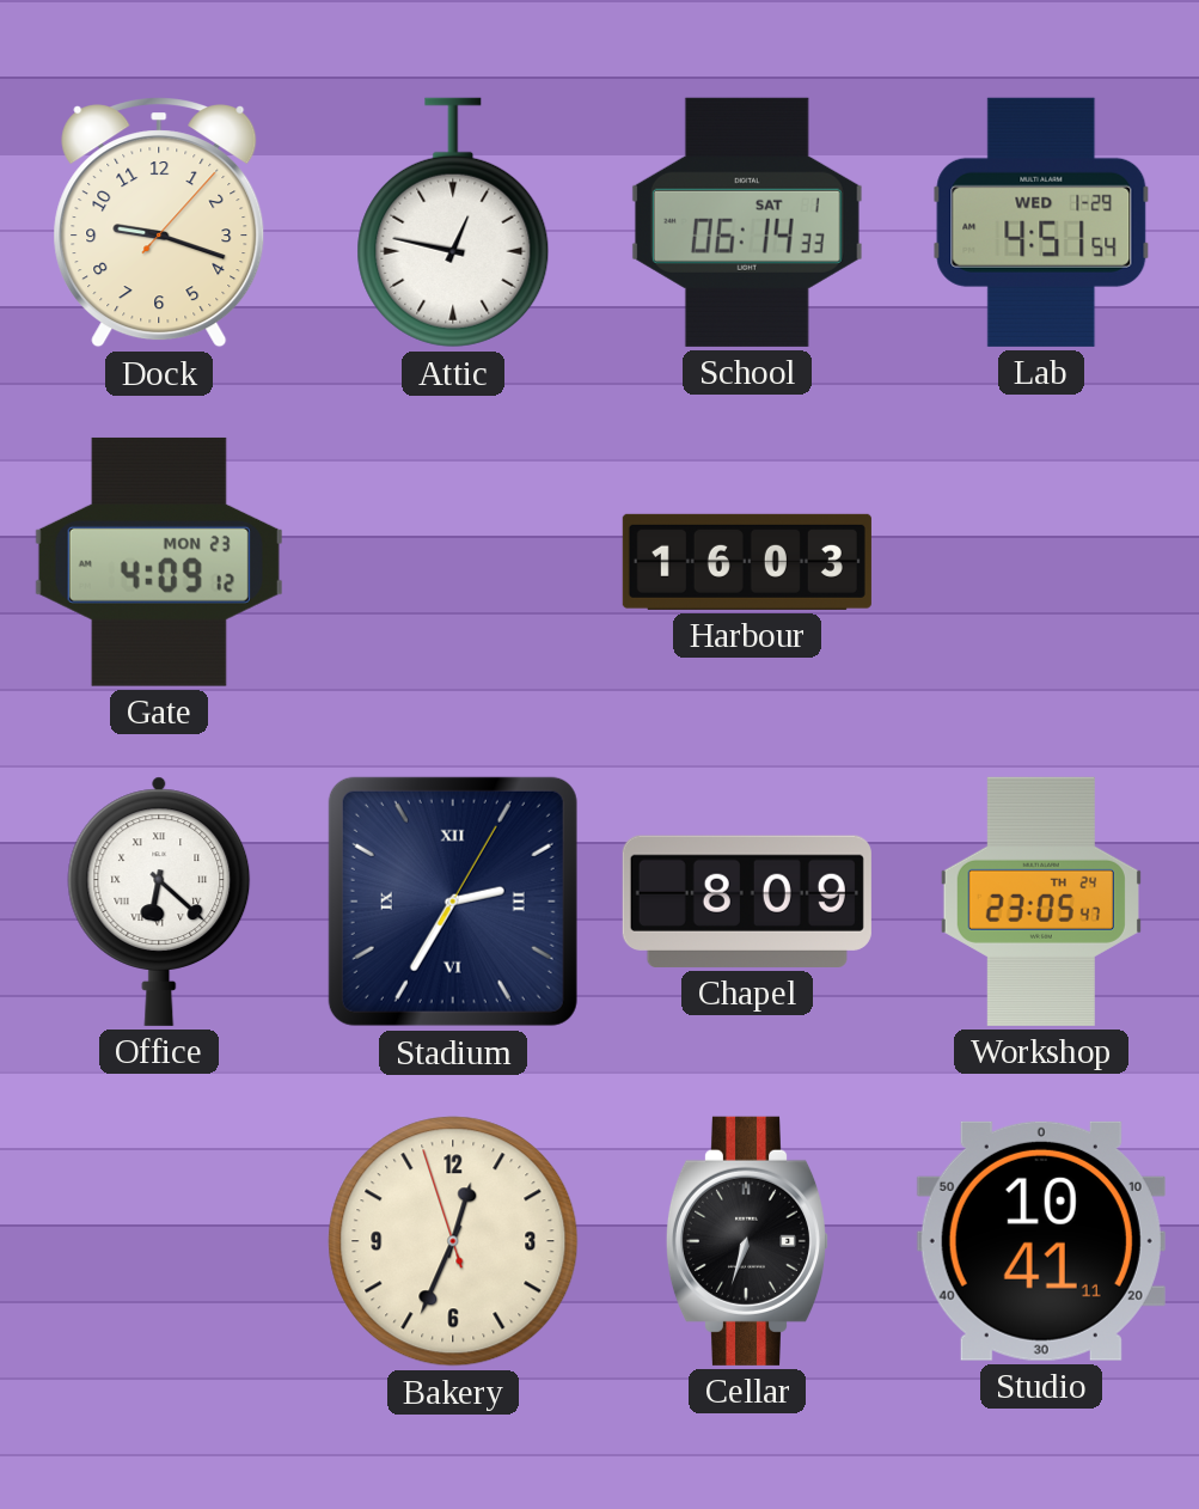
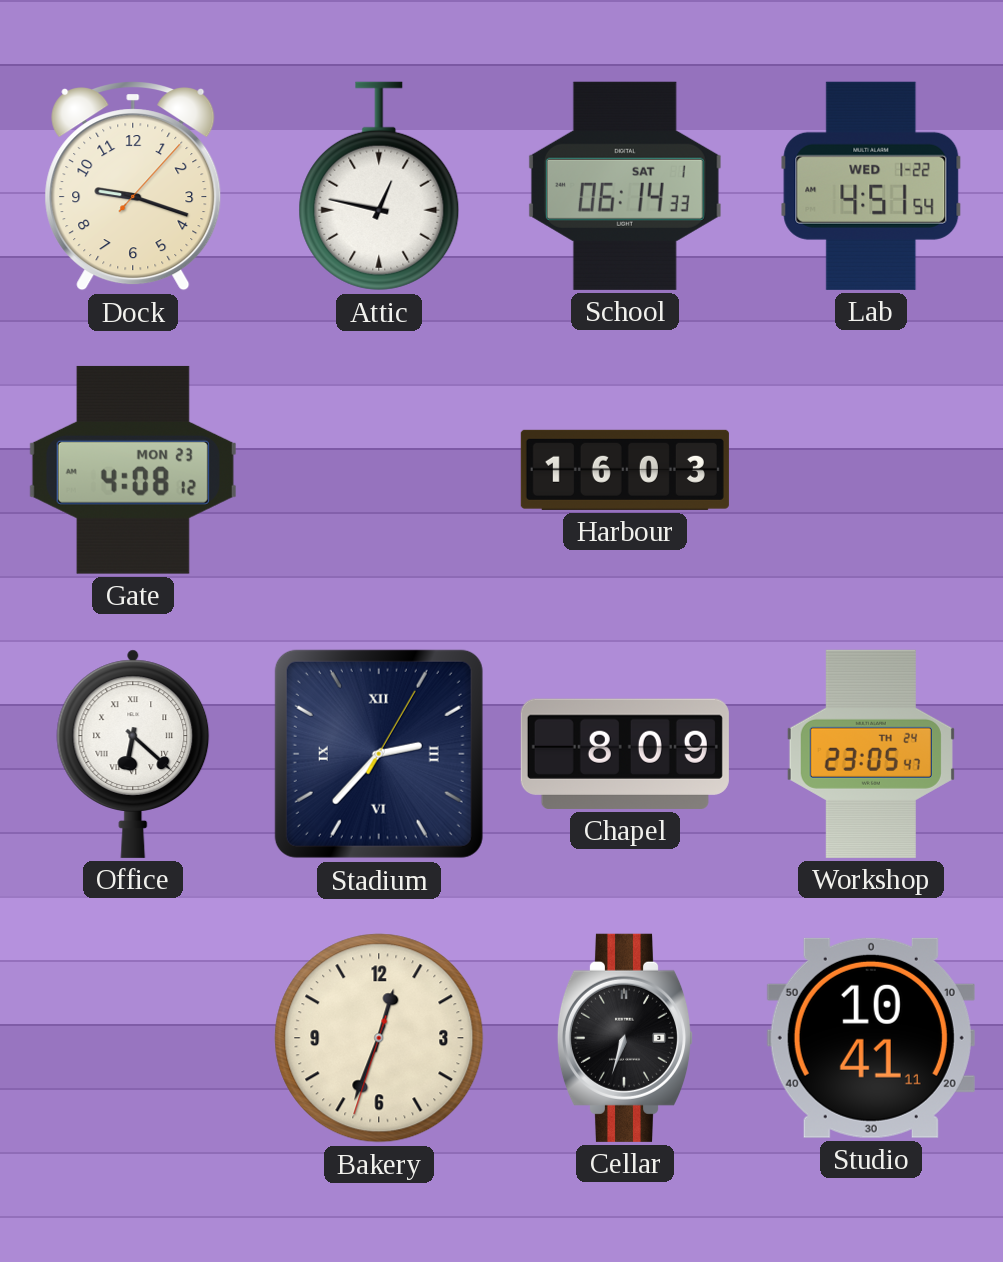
Lab date: WED 1-29 -> WED 1-22 (871, 186)
Gate: 4:09 -> 4:08 (133, 470)
Stadium: 2:35 -> 2:37 (379, 754)
Bakery: 12:33:57 -> 12:33:33 (379, 1038)
